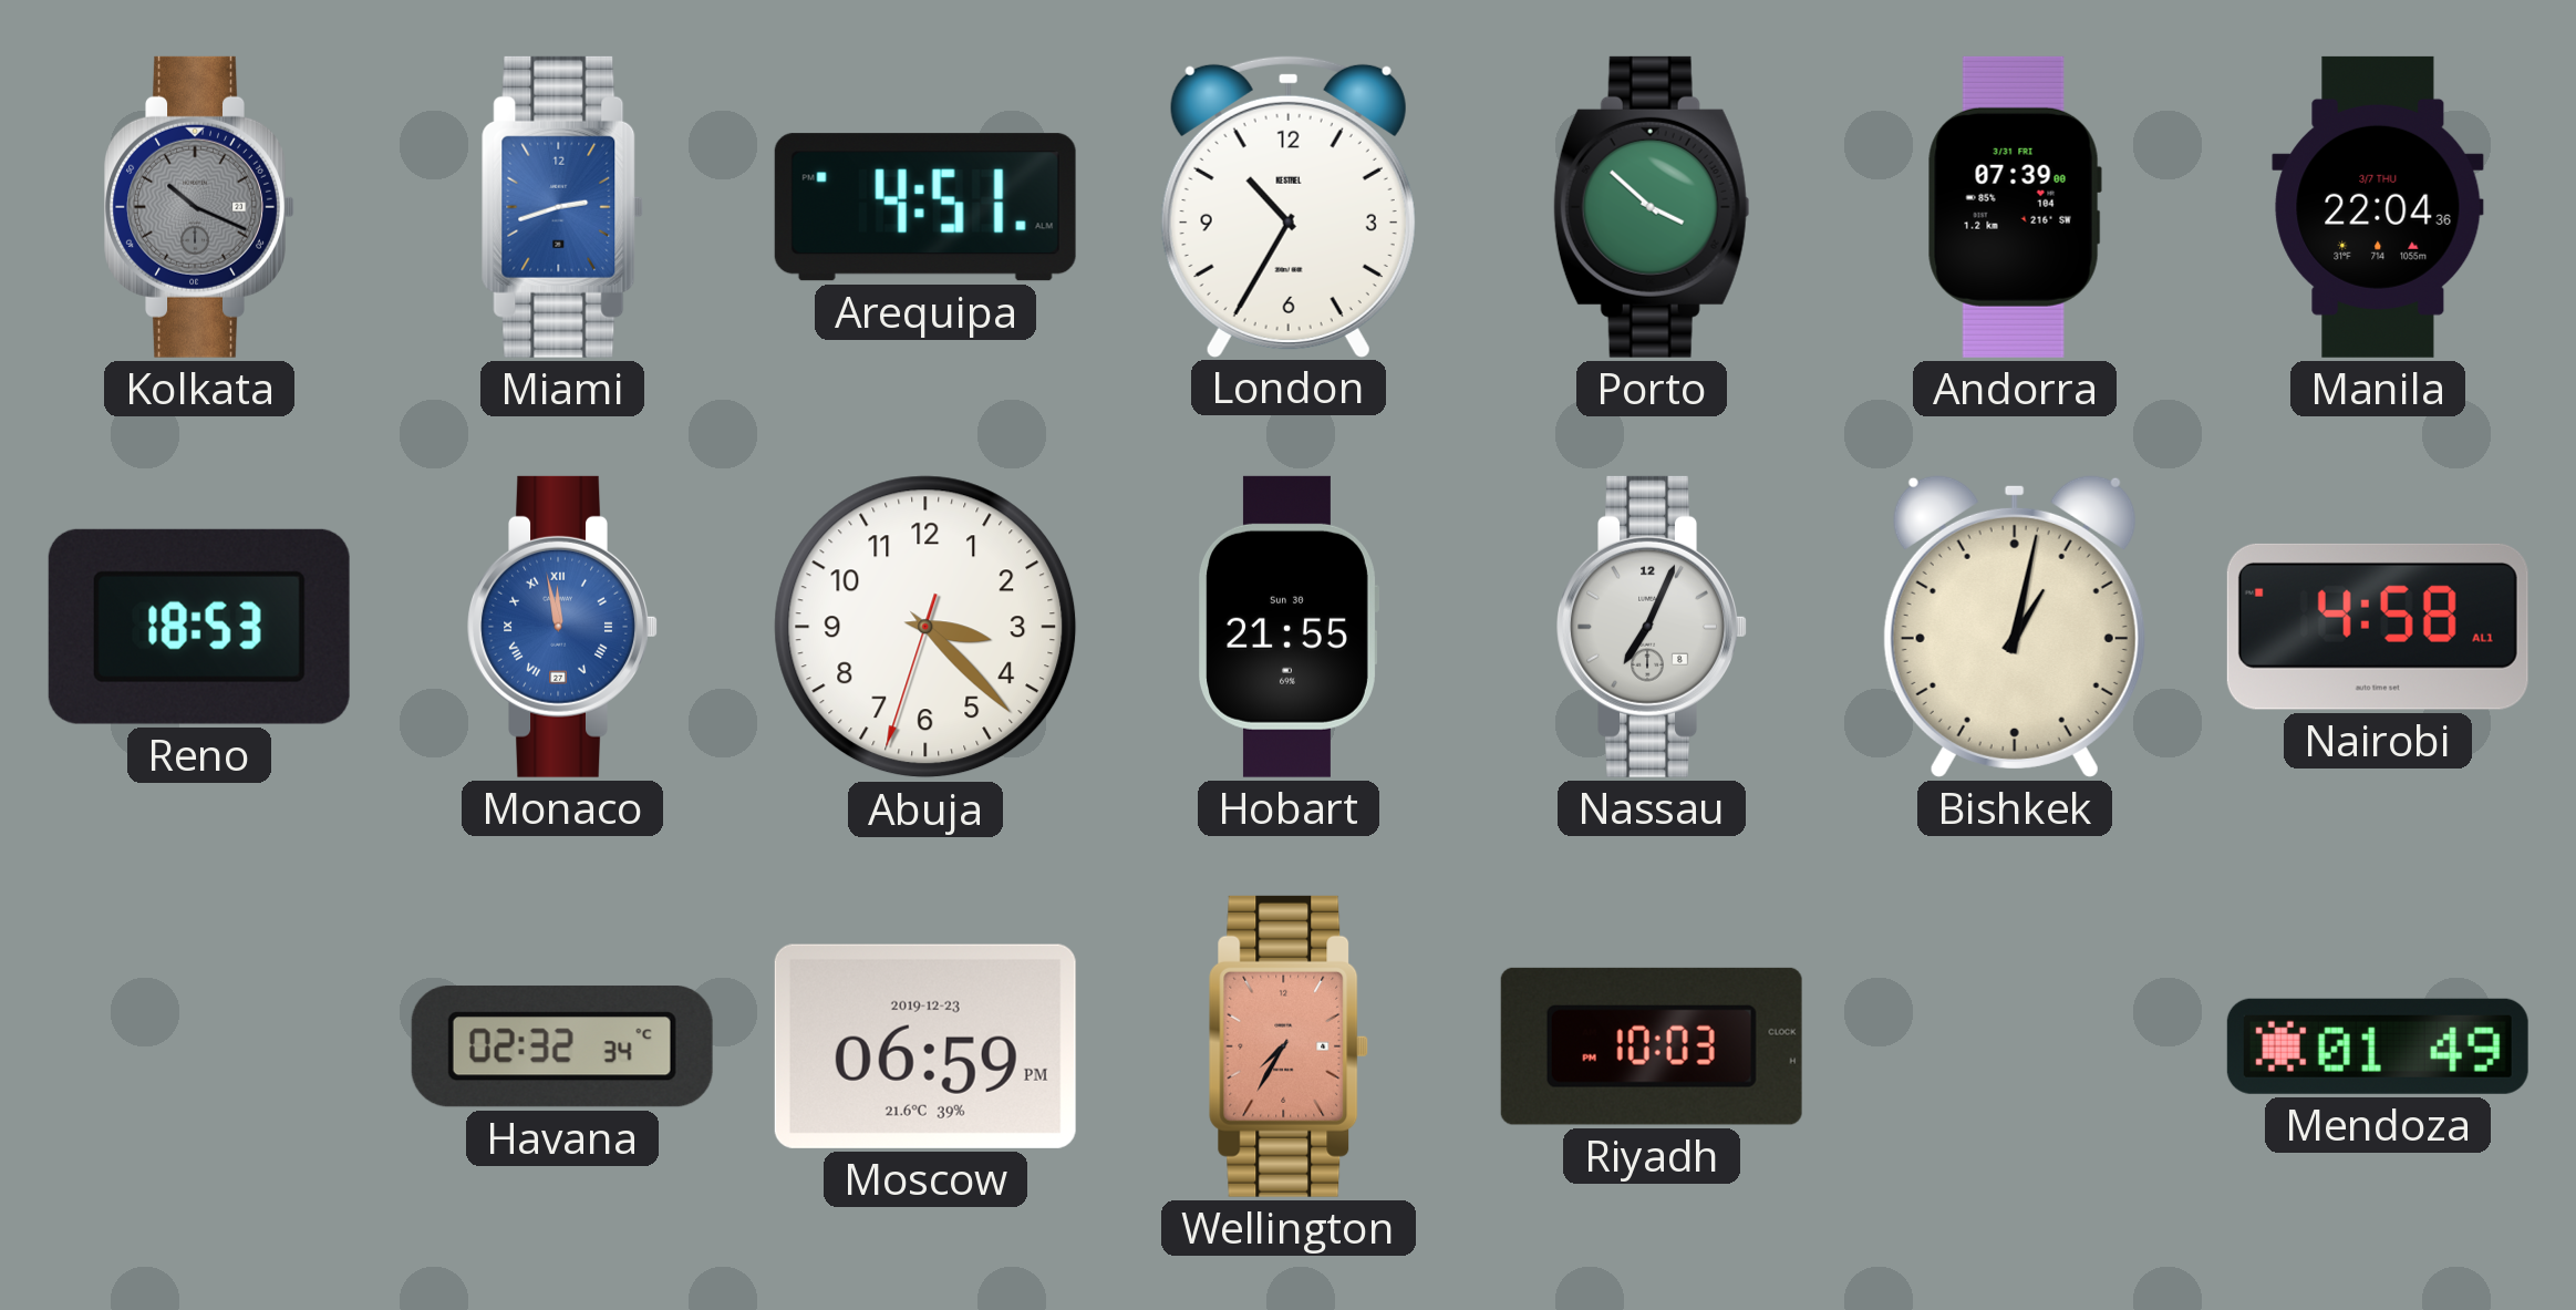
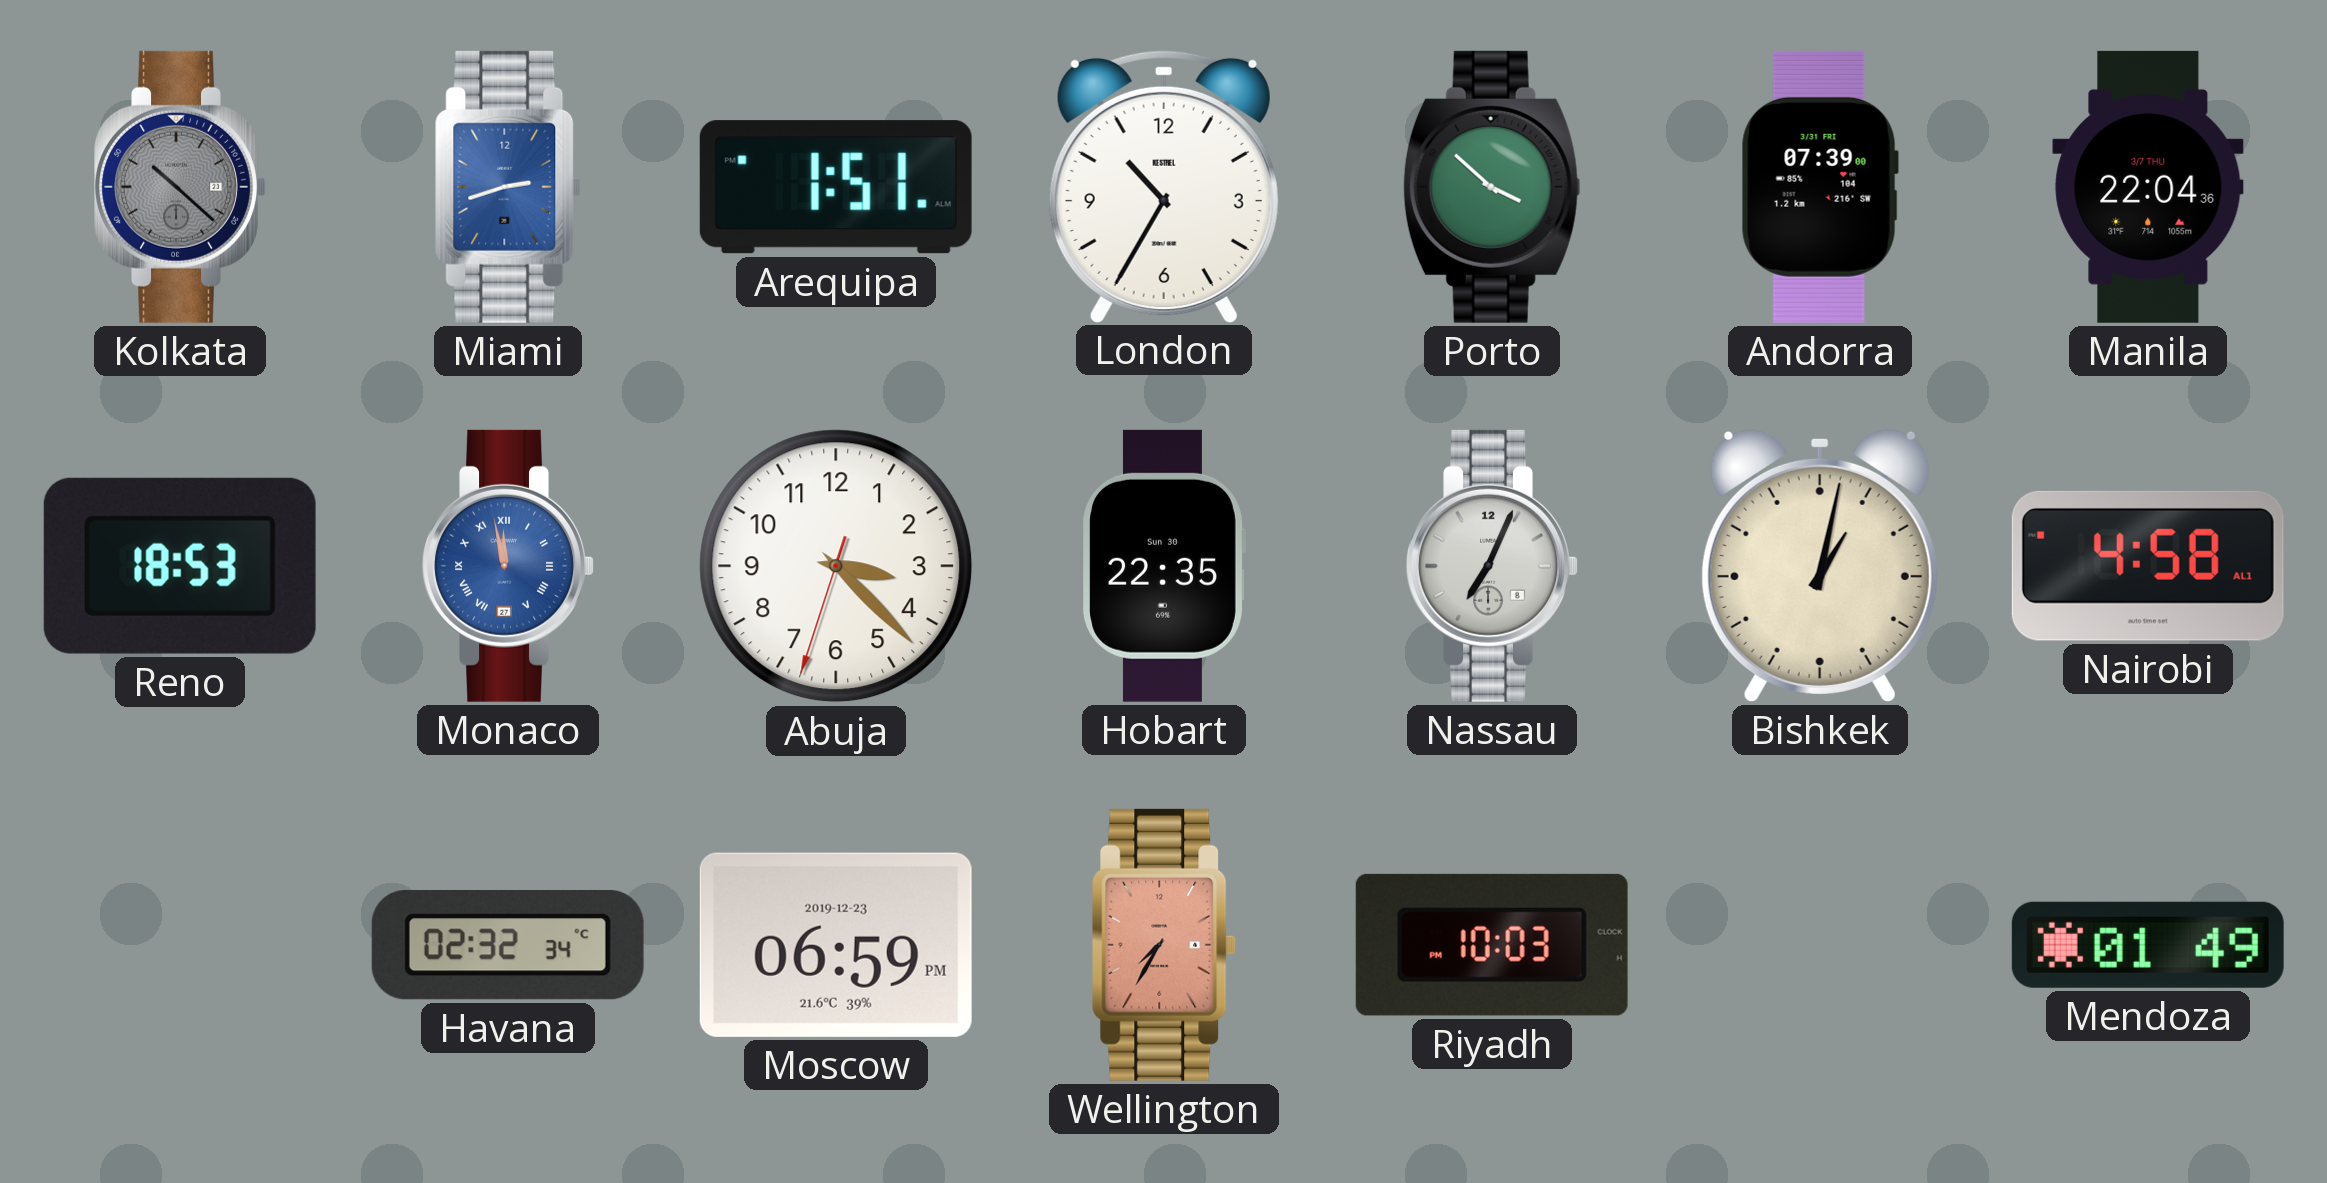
Kolkata: 10:19 -> 10:22 (180, 187)
Arequipa: 4:51 -> 1:51 (836, 187)
Hobart: 21:55 -> 22:35 (1164, 566)
